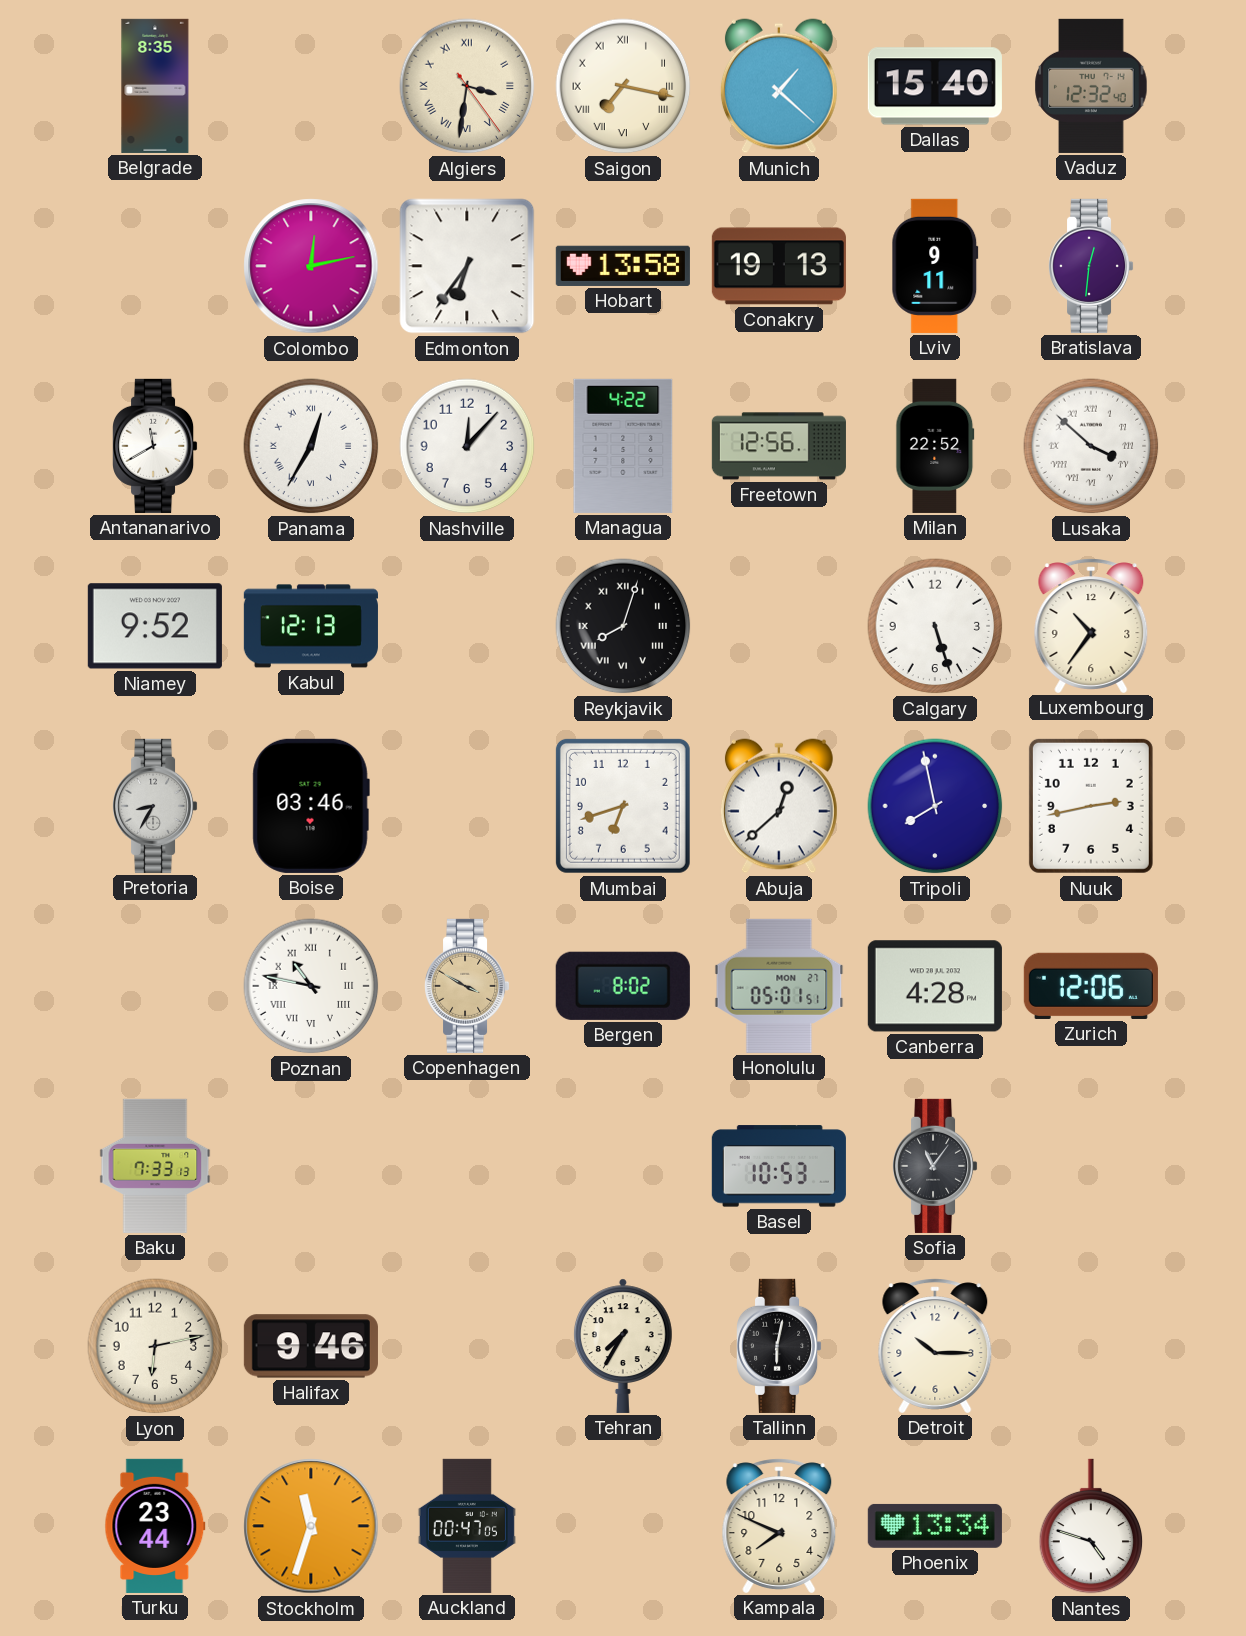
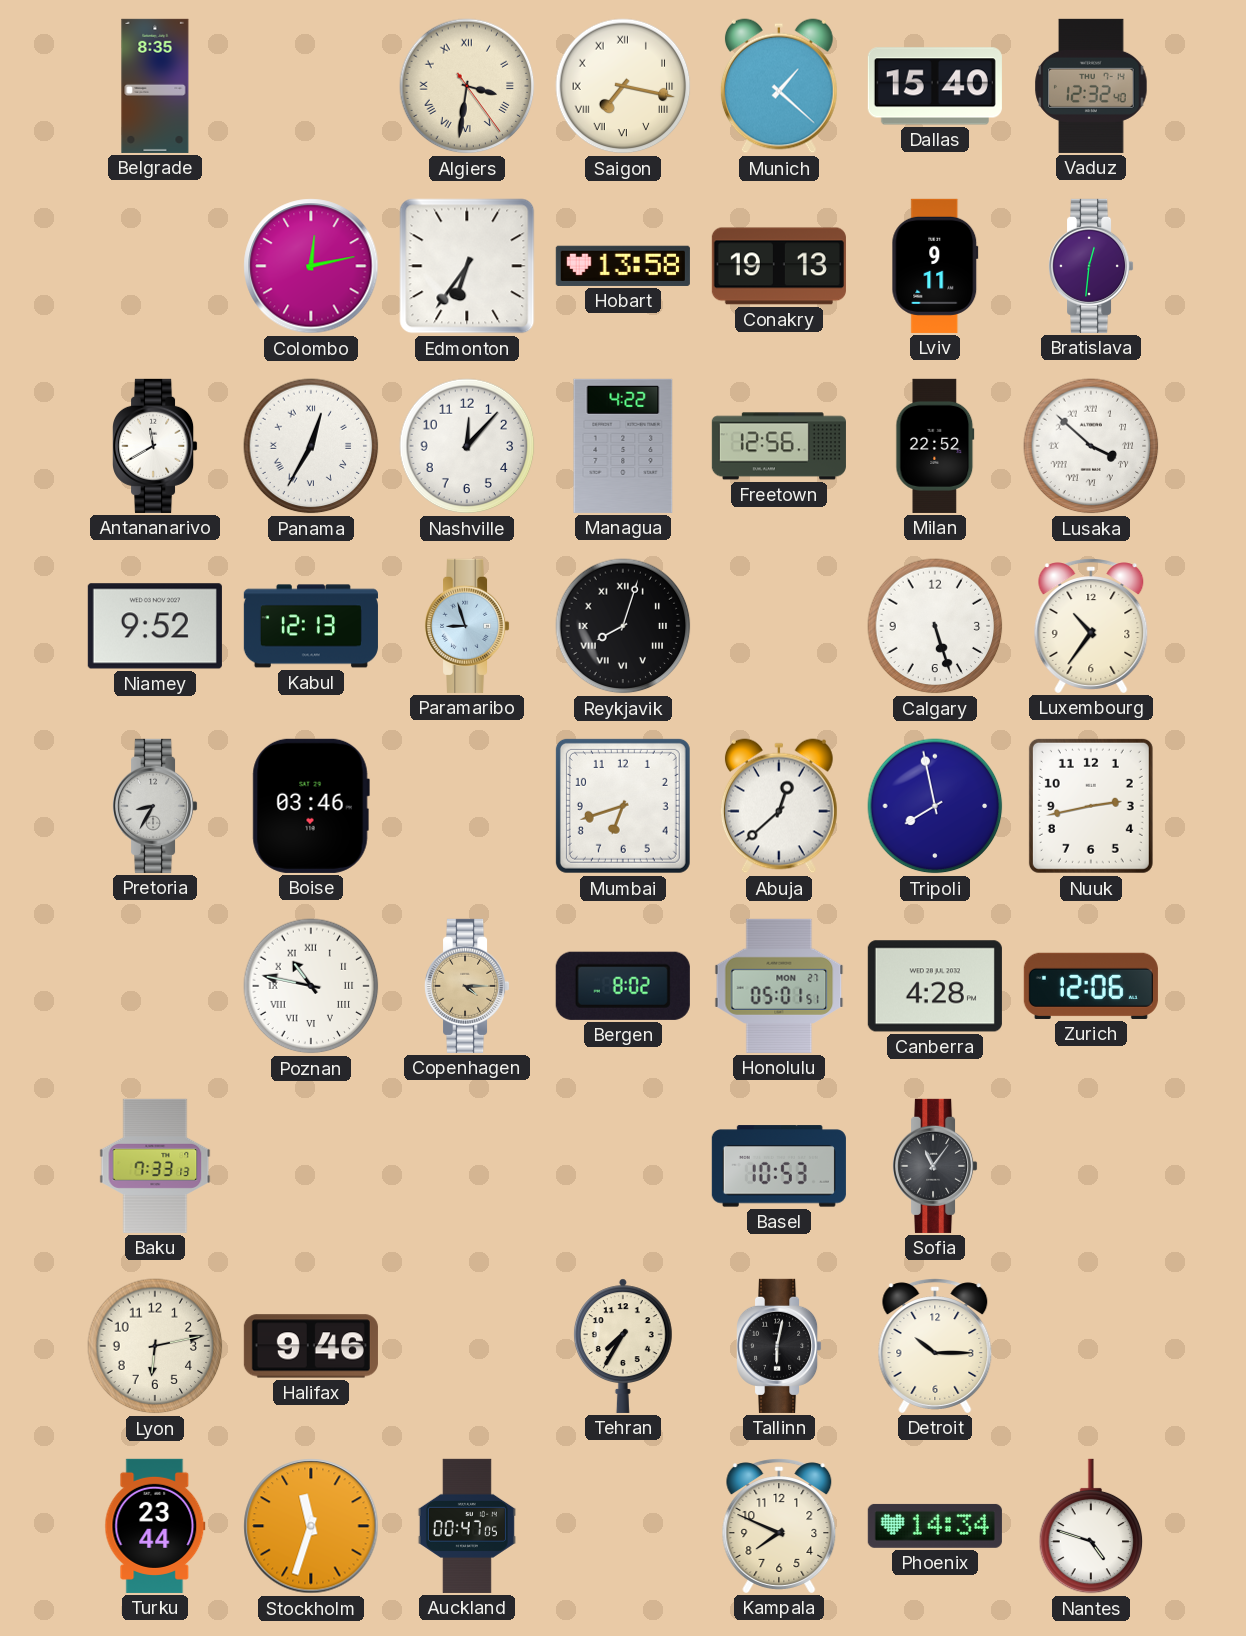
Paramaribo: none -> 8:57 (468, 626)
Copenhagen: 3:50 -> 4:15 (468, 986)
Phoenix: 13:34 -> 14:34 (935, 1526)
